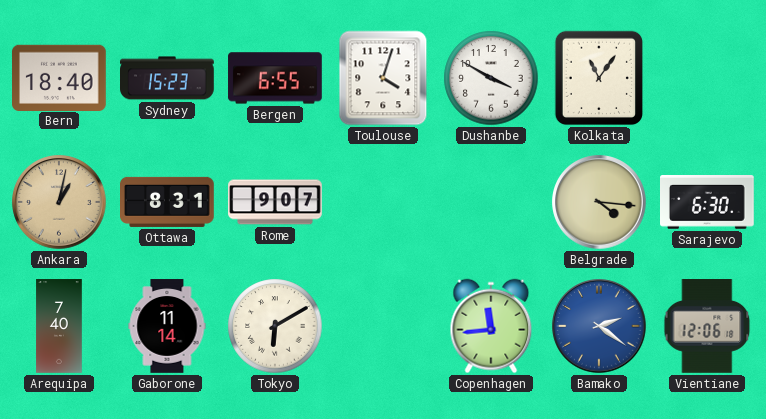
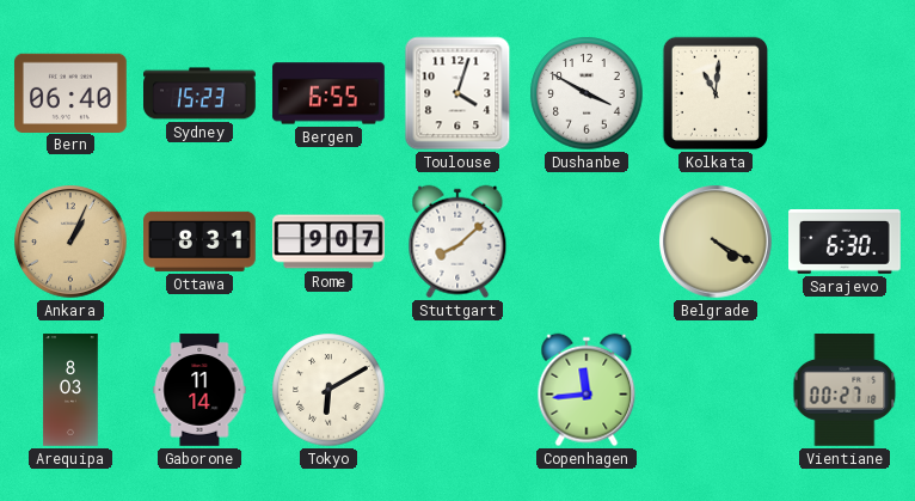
Bern: 18:40 -> 06:40 (72, 92)
Kolkata: 11:06 -> 11:01 (714, 93)
Ankara: 1:02 -> 1:04 (70, 242)
Stuttgart: none -> 8:08 (457, 242)
Belgrade: 4:16 -> 4:20 (716, 242)
Arequipa: 7:40 -> 8:03 (70, 390)
Bamako: 2:21 -> none (599, 326)
Vientiane: 12:06 -> 00:27 (845, 391)
